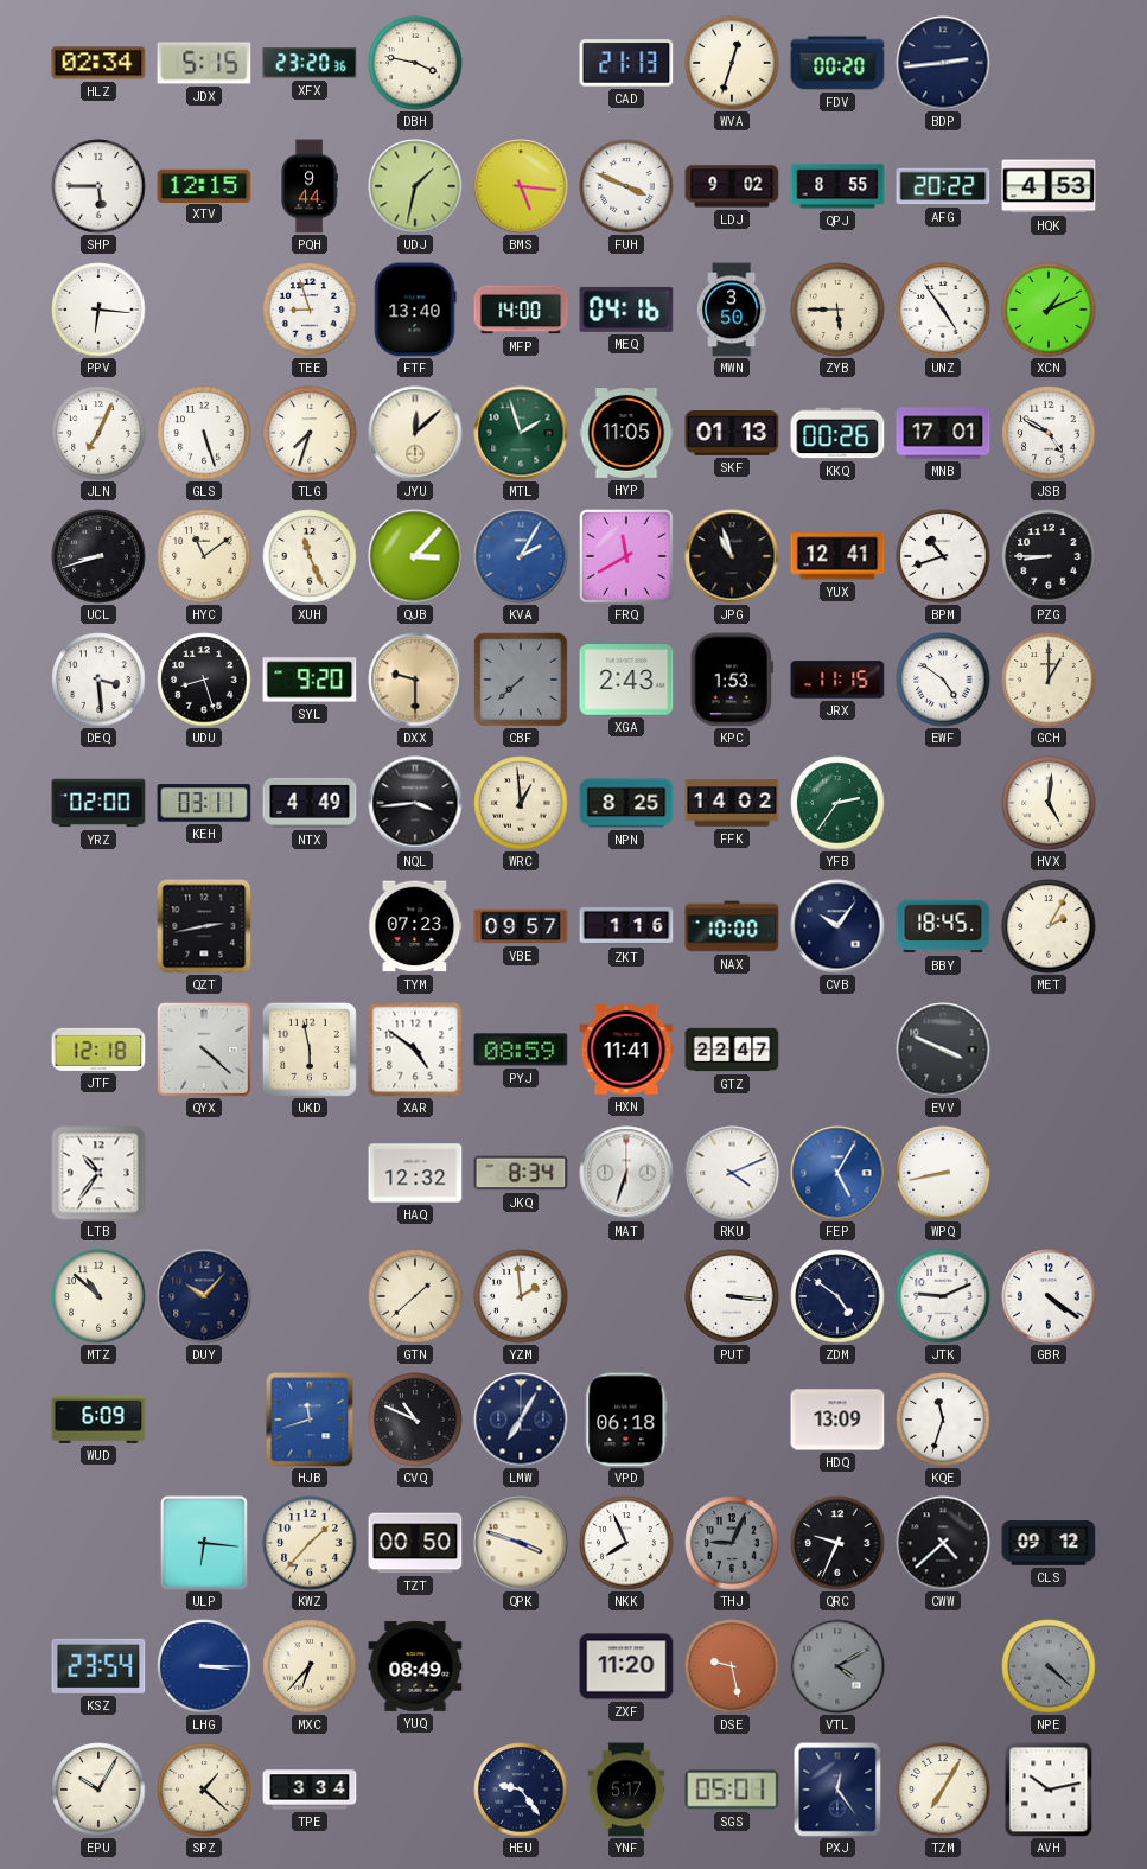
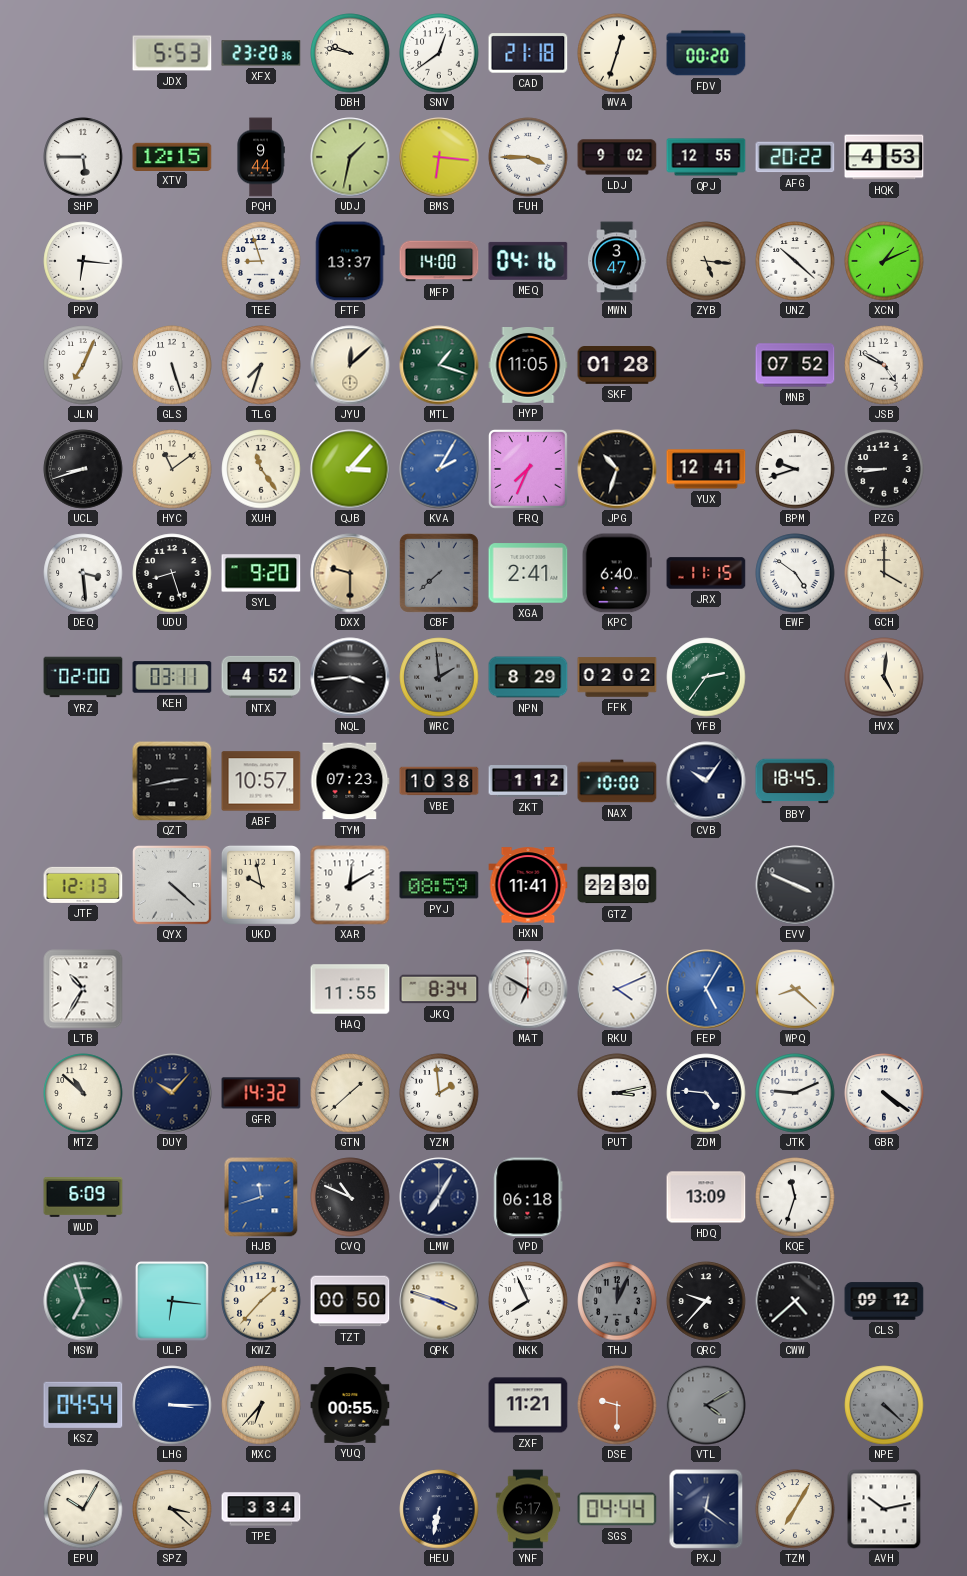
HLZ: 02:34 -> none (98, 63)
JDX: 5:15 -> 5:53 (172, 53)
DBH: 3:47 -> 9:47 (350, 53)
SNV: none -> 12:39 (439, 53)
CAD: 21:13 -> 21:18 (528, 53)
BDP: 2:44 -> none (943, 63)
BMS: 5:16 -> 6:16 (439, 157)
FUH: 3:49 -> 3:45 (528, 157)
QPJ: 8:55 -> 12:55 (706, 157)
FTF: 13:40 -> 13:37 (350, 261)
MWN: 3:50 -> 3:47 (617, 261)
ZYB: 5:45 -> 5:16 (706, 261)
UNZ: 4:54 -> 10:22 (795, 261)
MTL: 1:57 -> 1:18 (439, 365)
SKF: 01:13 -> 01:28 (617, 366)
KKQ: 00:26 -> none (837, 433)
MNB: 17:01 -> 07:52 (795, 365)
XUH: 11:26 -> 11:24 (261, 469)
FRQ: 11:40 -> 7:34 (529, 470)
JPG: 10:57 -> 10:33 (617, 469)
BPM: 10:42 -> 9:42 (795, 469)
XGA: 2:43 -> 2:41 (528, 573)
KPC: 1:53 -> 6:40 (617, 573)
GCH: 1:00 -> 4:00 (884, 573)
NTX: 4:49 -> 4:52 (261, 677)
WRC: 12:59 -> 1:59 (439, 677)
WRC dial: cream -> grey (439, 677)
NPN: 8:25 -> 8:29 (528, 677)
FFK: 14:02 -> 02:02 (617, 677)
ABF: none -> 10:57 (261, 781)
VBE: 09:57 -> 10:38 (439, 781)
ZKT: 1:16 -> 1:12 (528, 782)
MET: 2:05 -> none (1049, 926)
JTF: 12:18 -> 12:13 (83, 885)
UKD: 5:58 -> 9:58 (261, 885)
XAR: 4:51 -> 12:10 (350, 885)
GTZ: 22:47 -> 22:30 (617, 885)
LTB: 10:36 -> 10:35 (83, 989)
HAQ: 12:32 -> 11:55 (350, 989)
MAT: 6:33 -> 6:50 (528, 989)
WPQ: 8:43 -> 8:22 (795, 989)
GFR: none -> 14:32 (261, 1093)
PUT: 3:16 -> 3:13 (617, 1093)
ZDM: 4:51 -> 4:46 (706, 1093)
MSW: none -> 6:57 (83, 1301)
THJ: 9:04 -> 12:04 (617, 1301)
QRC: 9:34 -> 9:37 (706, 1301)
KSZ: 23:54 -> 04:54 (83, 1405)
YUQ: 08:49 -> 00:55 (350, 1406)
ZXF: 11:20 -> 11:21 (528, 1405)
DSE: 9:28 -> 9:30 (617, 1405)
SPZ: 1:22 -> 3:22 (172, 1509)
HEU: 9:24 -> 6:32 (439, 1509)
SGS: 05:01 -> 04:44 (617, 1509)
PXJ: 12:24 -> 12:21 (706, 1509)
